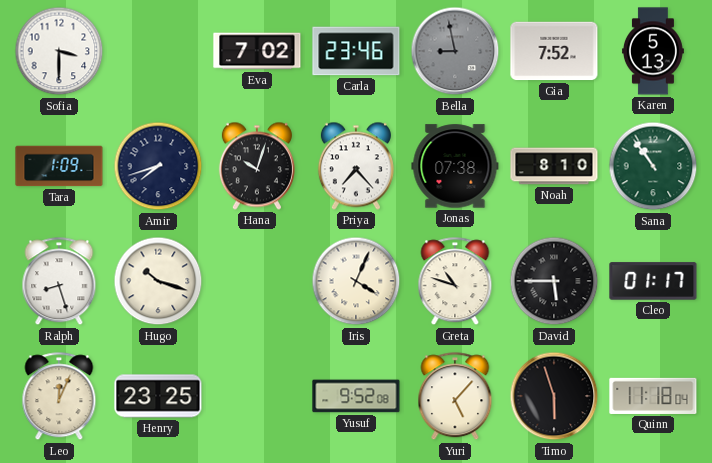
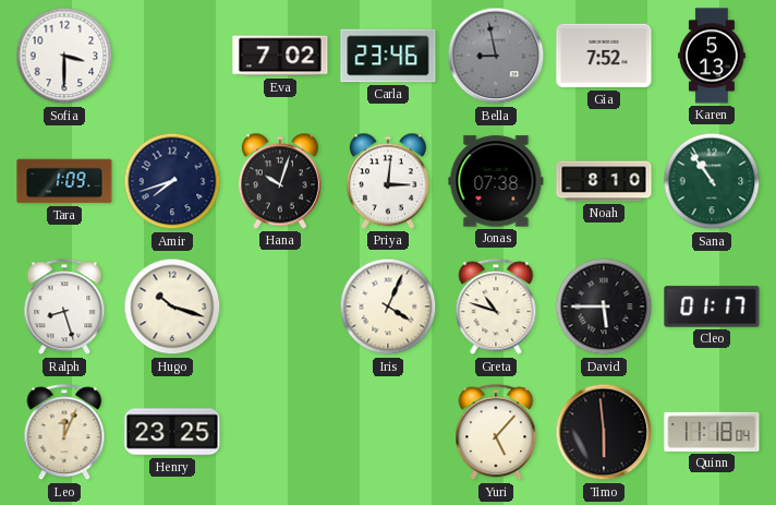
Priya: 7:23 -> 3:01 (388, 181)
Yusuf: 9:52 -> none (356, 396)
Timo: 5:57 -> 5:59 (604, 432)
